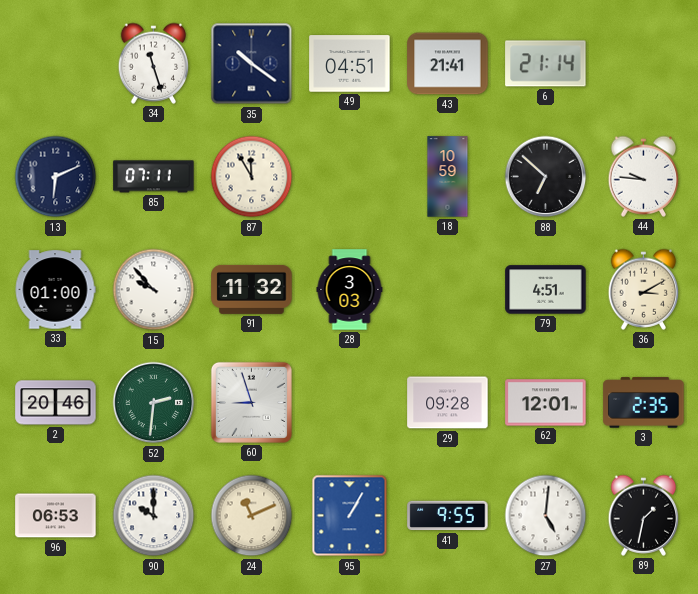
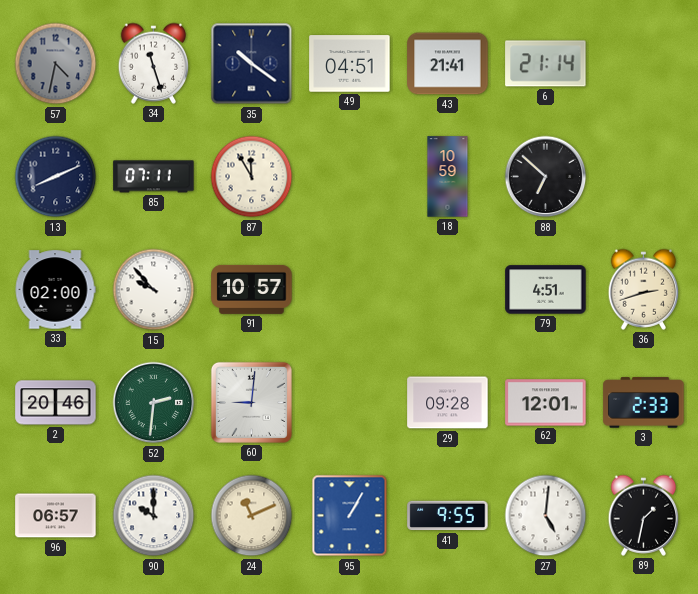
57: none -> 4:32 (56, 64)
13: 6:11 -> 8:11 (56, 177)
44: 9:46 -> none (644, 176)
33: 01:00 -> 02:00 (55, 290)
91: 11:32 -> 10:57 (252, 289)
28: 3:03 -> none (350, 290)
36: 3:10 -> 2:42 (644, 289)
60: 8:57 -> 9:01 (251, 402)
3: 2:35 -> 2:33 (644, 403)
96: 06:53 -> 06:57 (56, 516)
